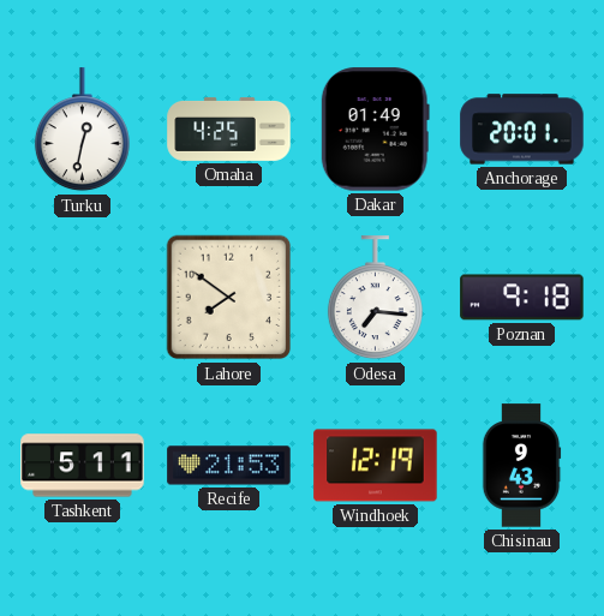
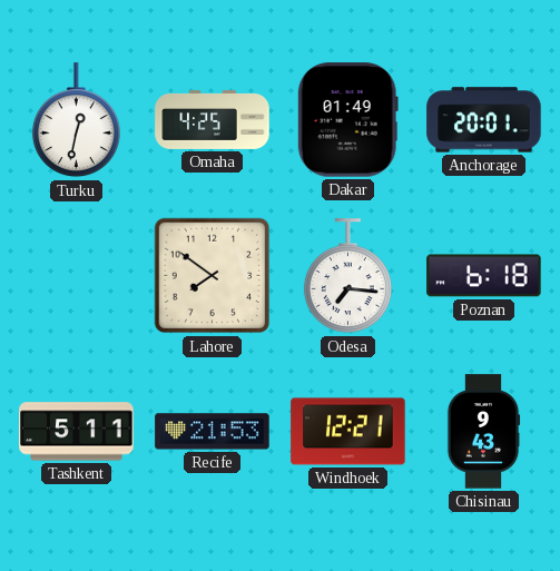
Poznan: 9:18 -> 6:18 (484, 276)
Windhoek: 12:19 -> 12:21 (348, 432)
